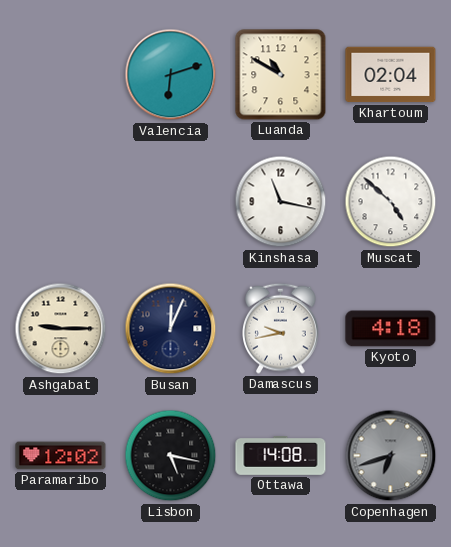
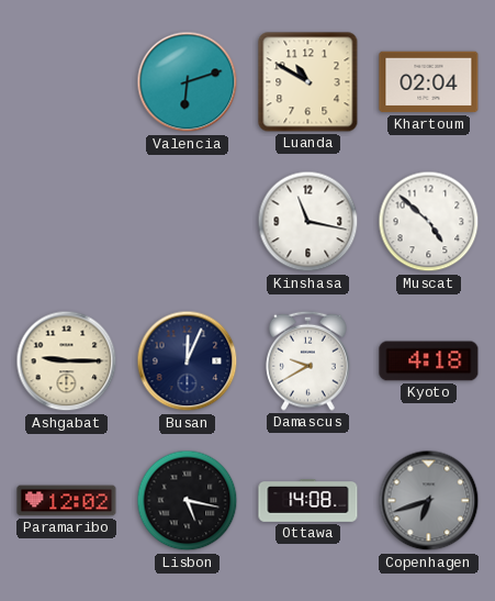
Damascus: 9:43 -> 9:40 (308, 360)
